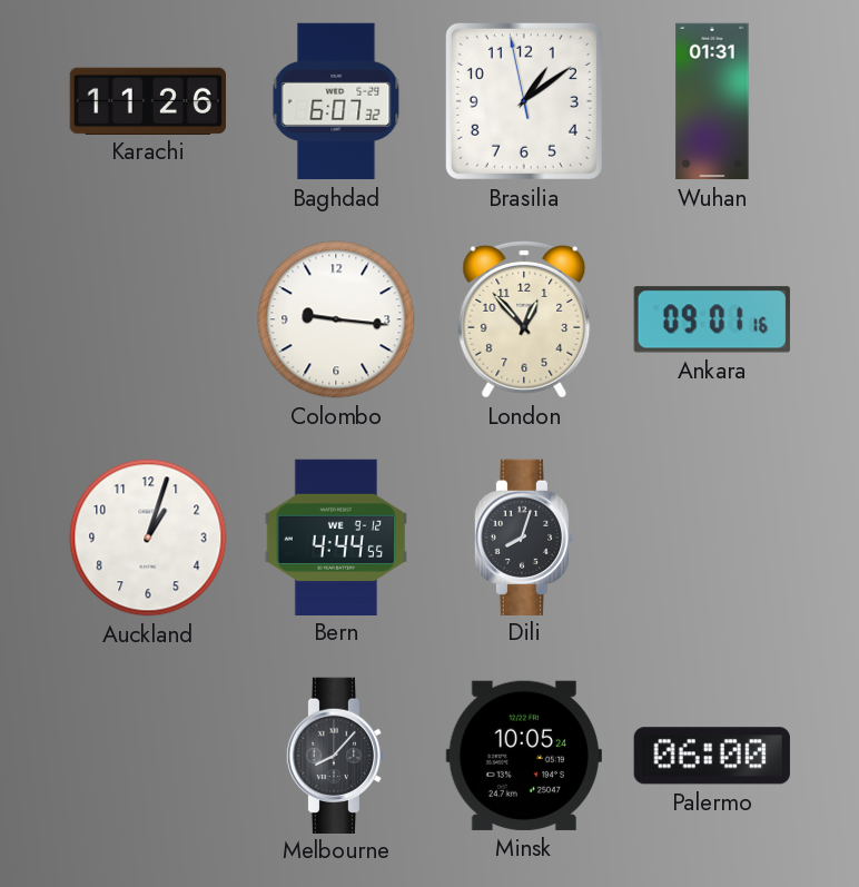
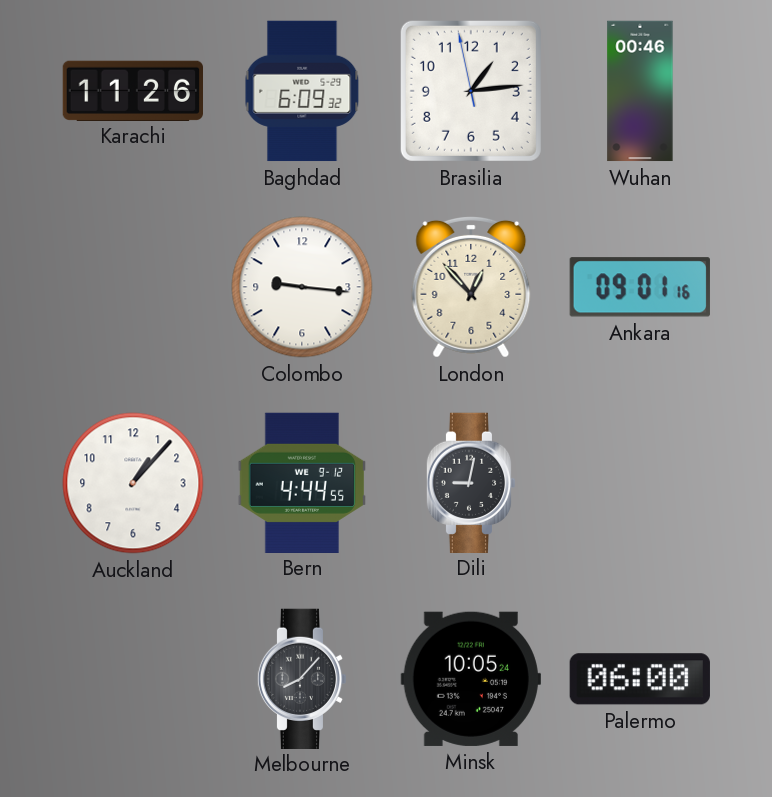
Baghdad: 6:07 -> 6:09 (302, 91)
Brasilia: 1:08 -> 1:13 (471, 91)
Wuhan: 01:31 -> 00:46 (640, 91)
Auckland: 1:03 -> 1:07 (133, 483)
Dili: 8:03 -> 9:02 (471, 482)
